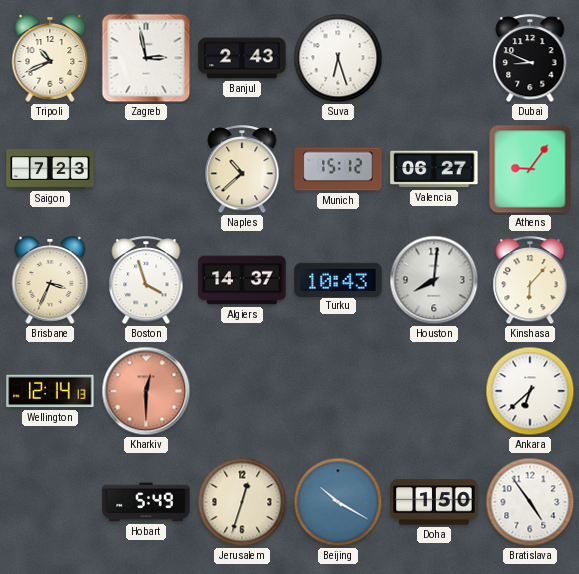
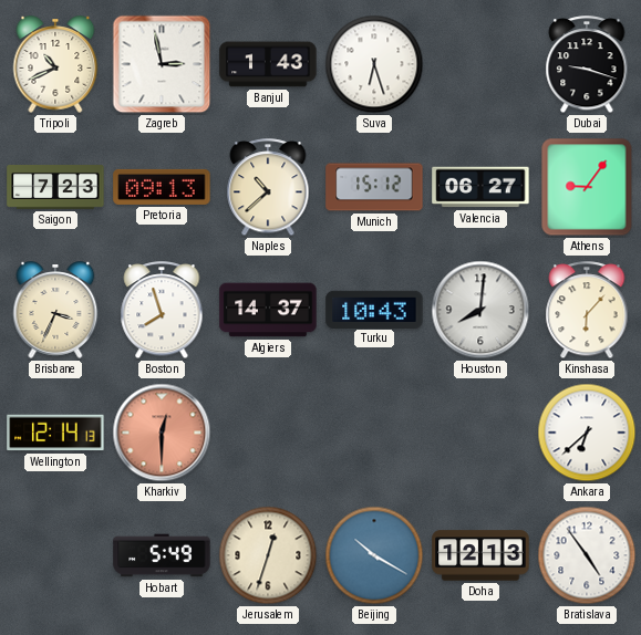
Banjul: 2:43 -> 1:43 (268, 64)
Dubai: 8:49 -> 9:18 (587, 65)
Pretoria: none -> 09:13 (162, 187)
Boston: 3:57 -> 7:57 (162, 311)
Doha: 1:50 -> 12:13 (480, 555)
